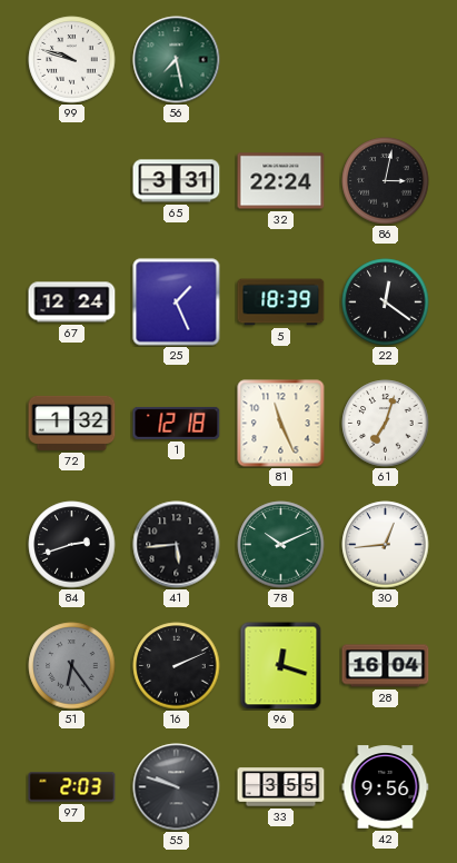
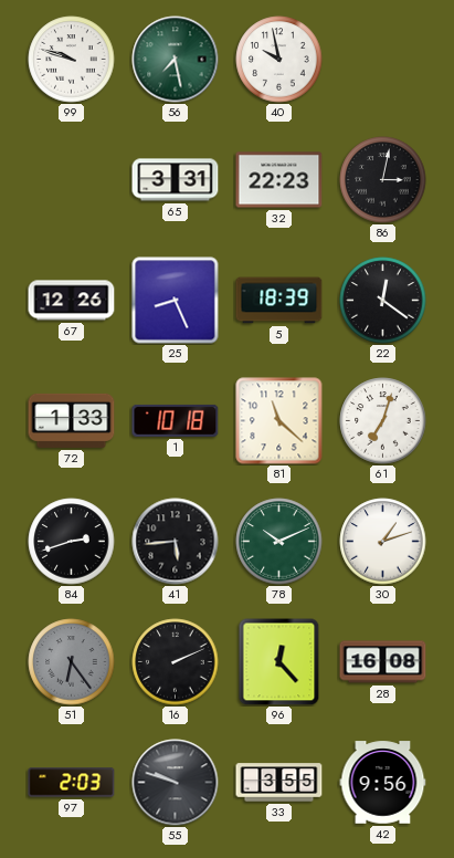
40: none -> 9:58 (279, 60)
32: 22:24 -> 22:23 (279, 180)
67: 12:24 -> 12:26 (72, 301)
25: 1:26 -> 8:26 (176, 301)
72: 1:32 -> 1:33 (72, 420)
1: 12:18 -> 10:18 (176, 420)
81: 11:26 -> 11:22 (279, 421)
30: 12:44 -> 1:12 (383, 542)
96: 12:18 -> 12:23 (279, 662)
28: 16:04 -> 16:08 (383, 662)
